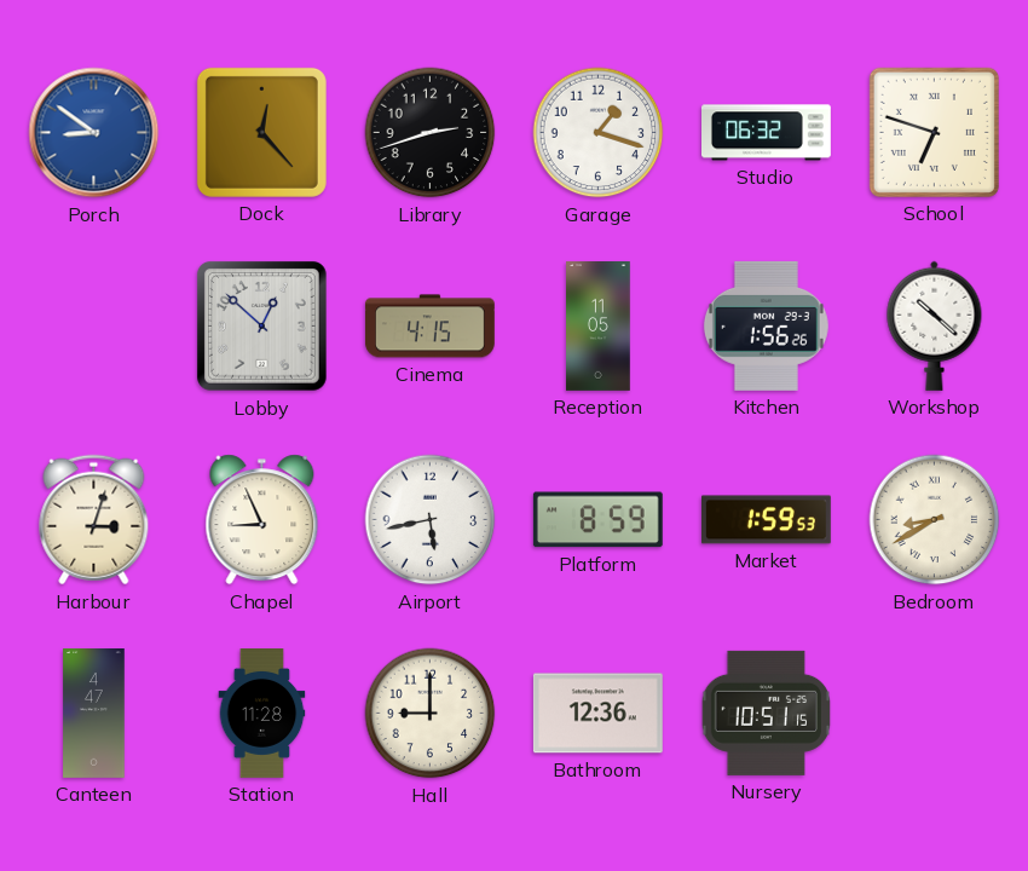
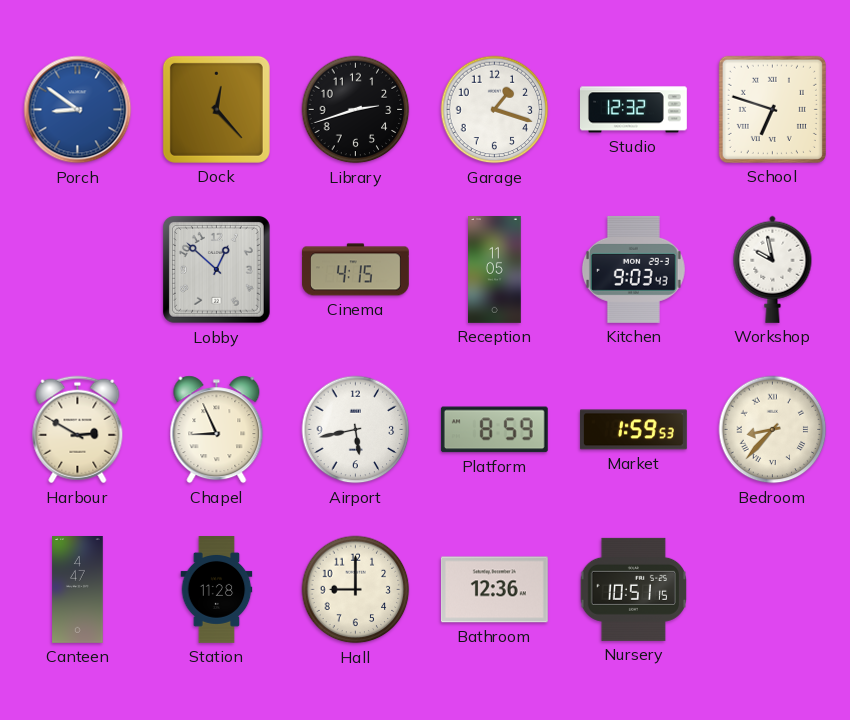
Studio: 06:32 -> 12:32 (634, 110)
Kitchen: 1:56 -> 9:03 (633, 269)
Workshop: 10:22 -> 9:58 (773, 269)
Harbour: 3:03 -> 2:50 (78, 430)
Bedroom: 8:40 -> 8:37 (773, 430)
